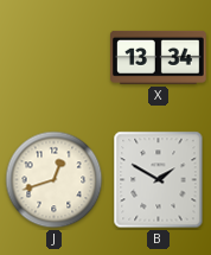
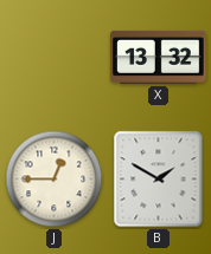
X: 13:34 -> 13:32 (159, 57)
J: 12:42 -> 12:45 (55, 180)
